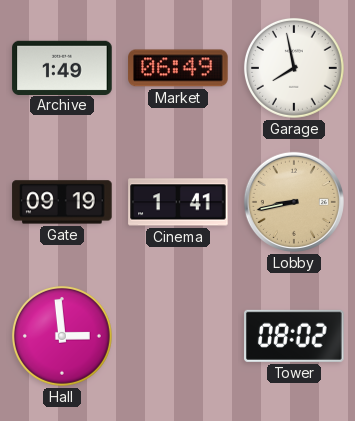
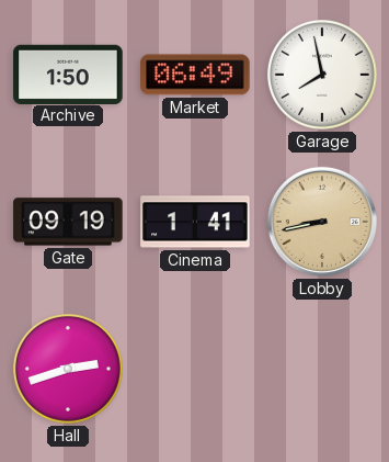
Archive: 1:49 -> 1:50 (68, 74)
Hall: 2:59 -> 2:42 (68, 369)
Tower: 08:02 -> none (294, 336)
